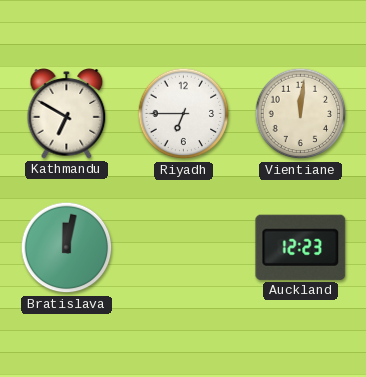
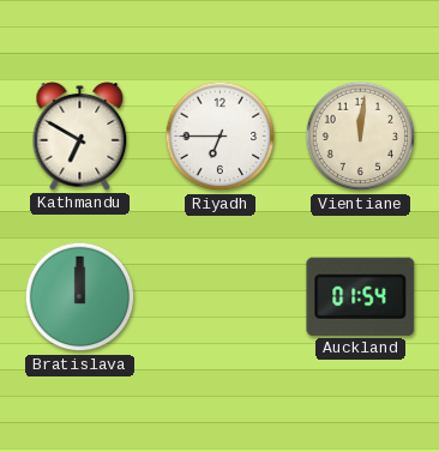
Bratislava: 12:02 -> 12:00 (80, 297)
Auckland: 12:23 -> 01:54 (361, 296)
